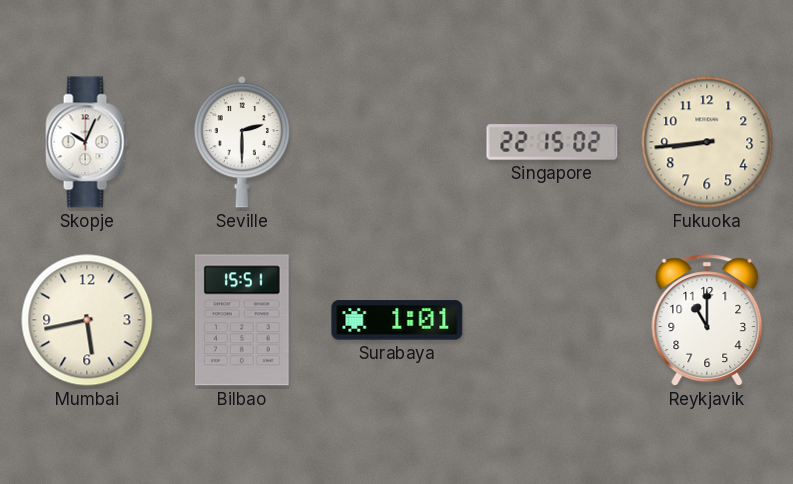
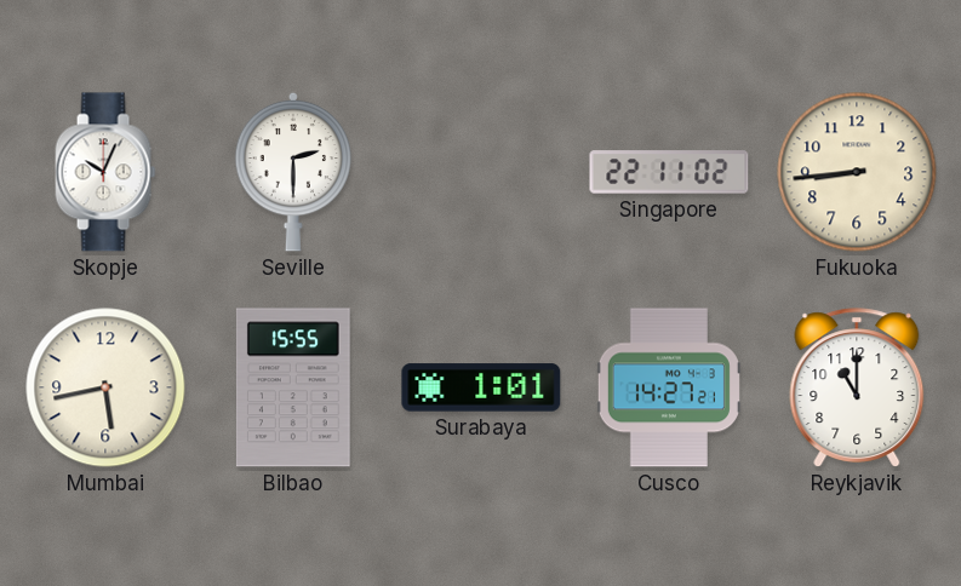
Singapore: 22:15 -> 22:11 (669, 172)
Bilbao: 15:51 -> 15:55 (293, 387)
Cusco: none -> 14:27 (669, 387)
